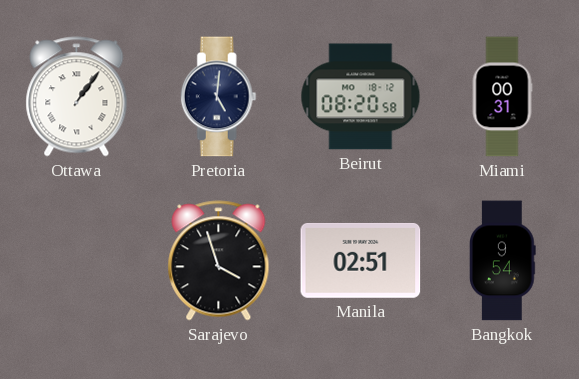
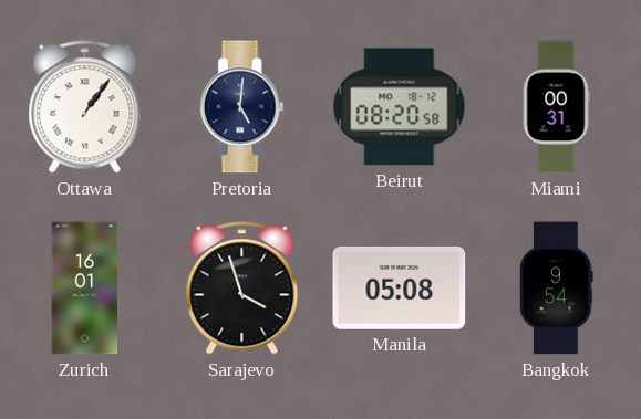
Zurich: none -> 16:01 (85, 289)
Manila: 02:51 -> 05:08 (400, 287)
